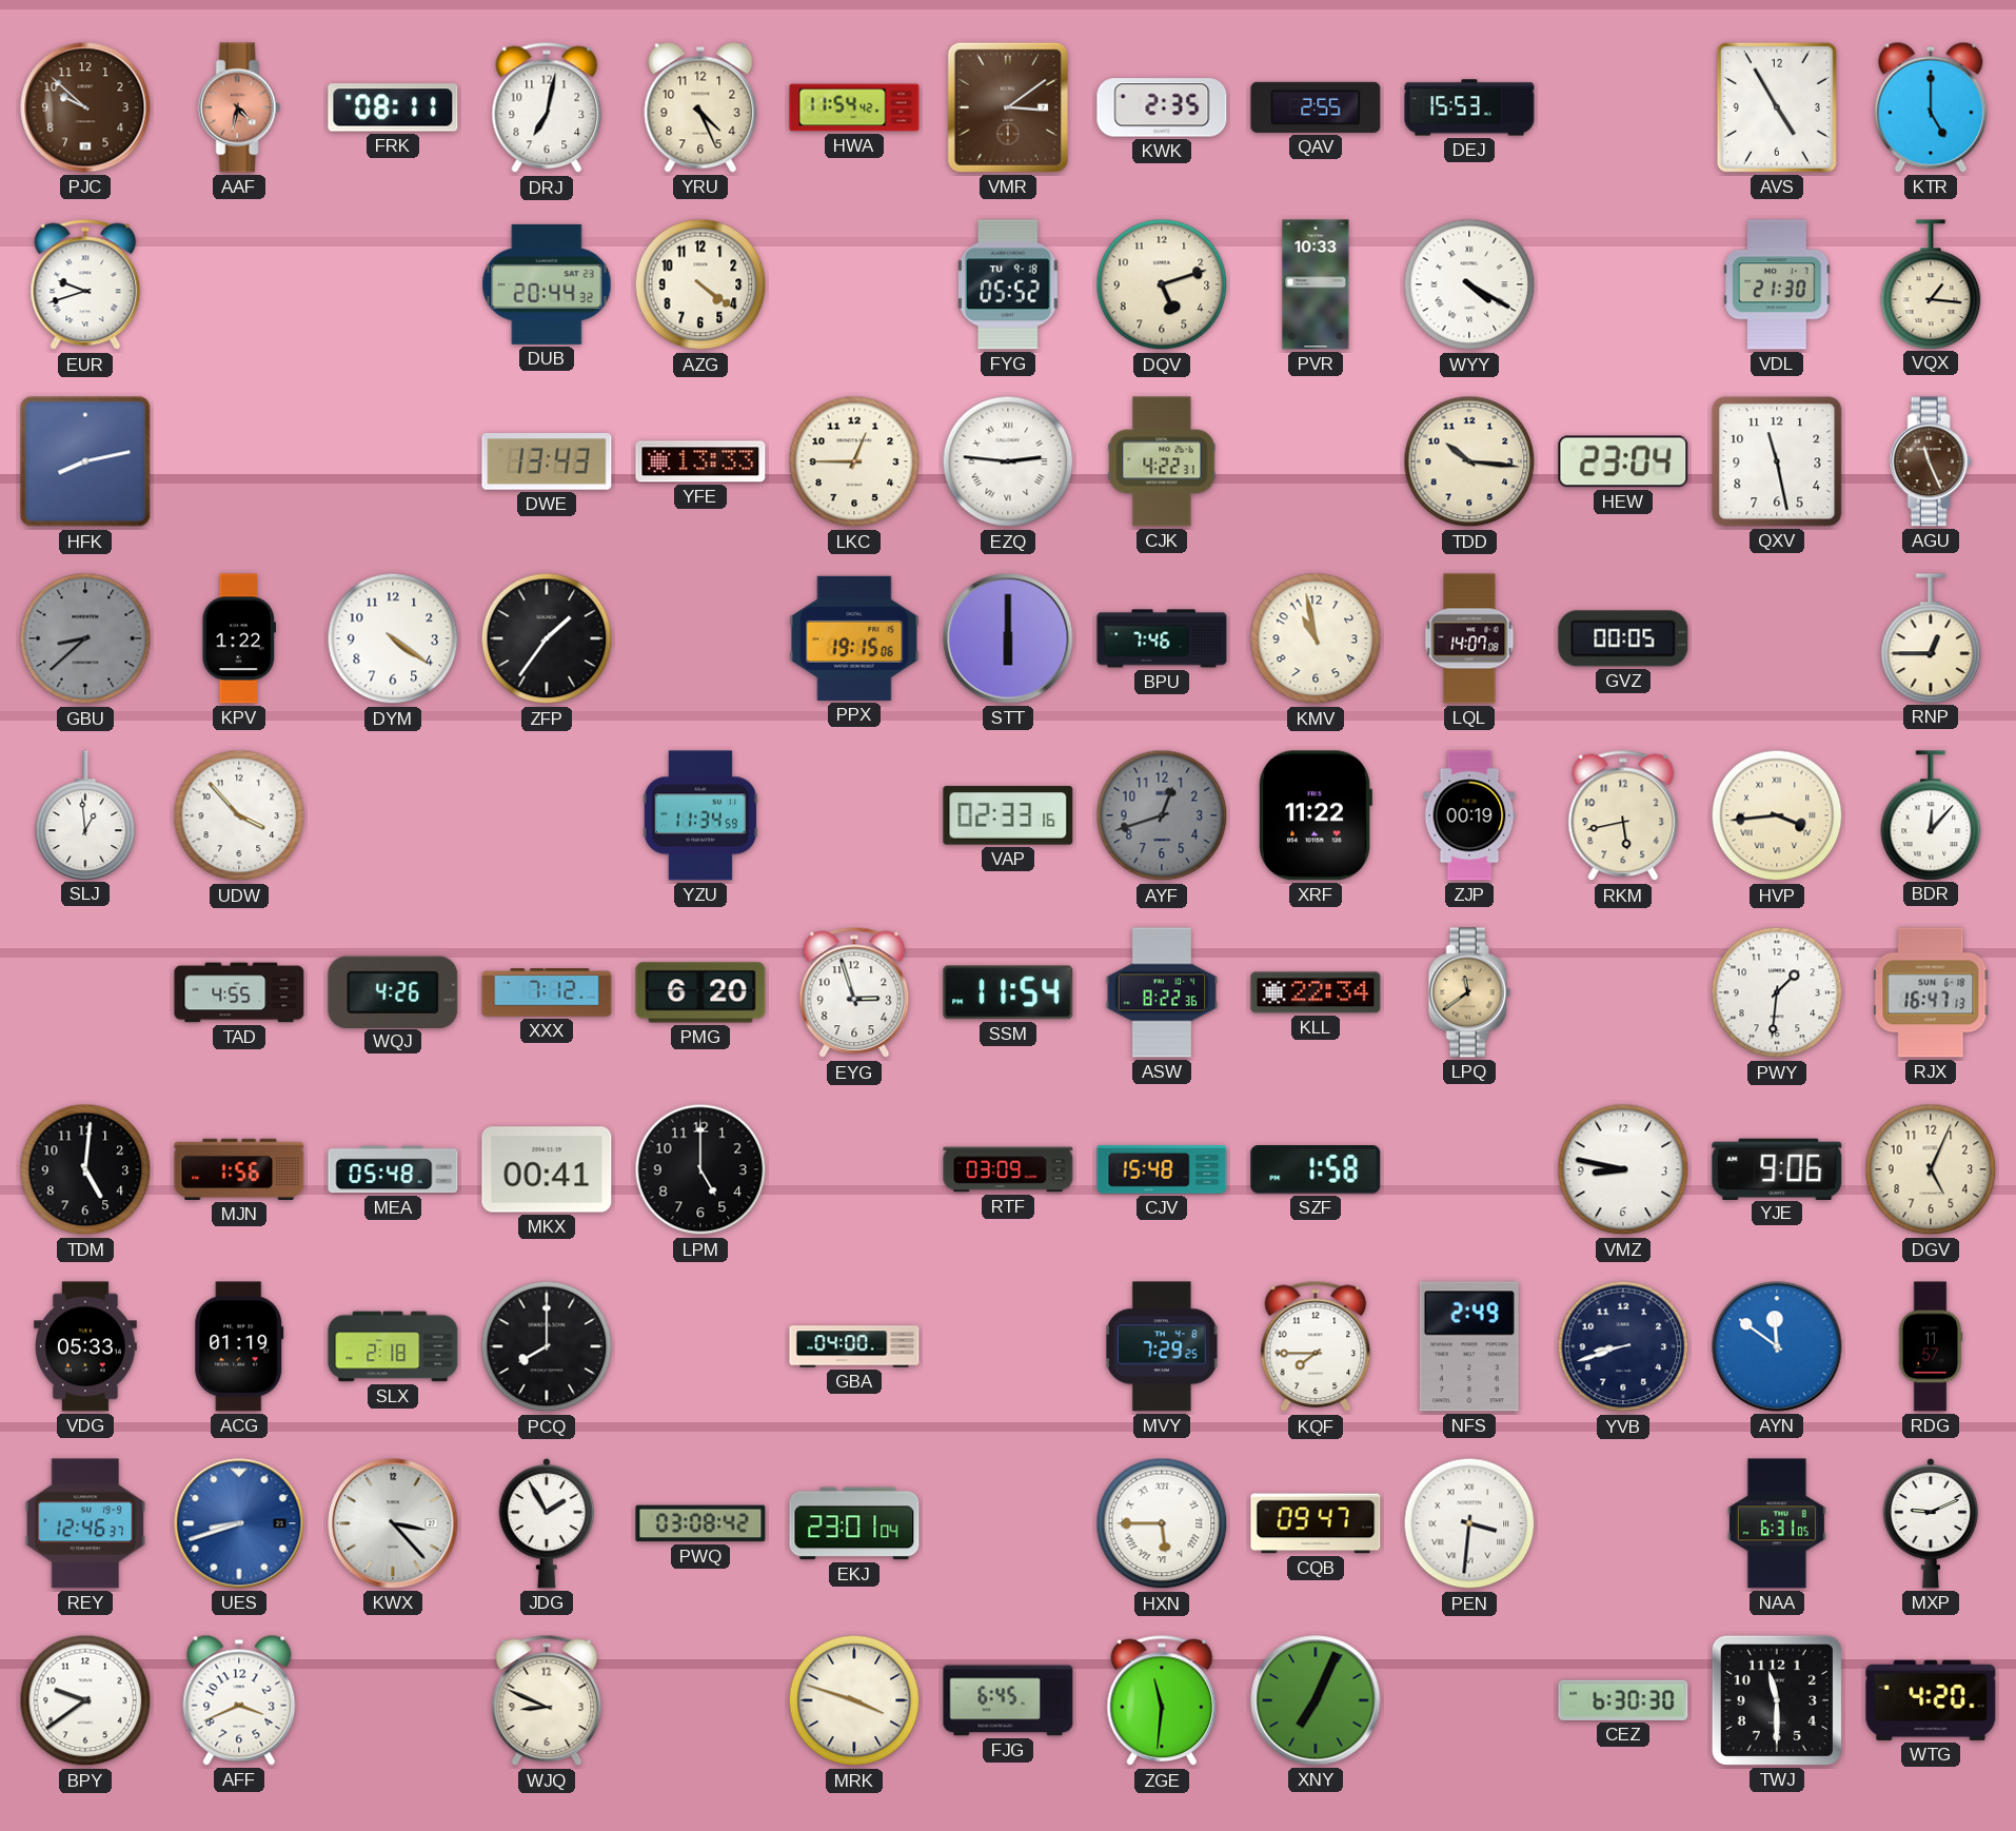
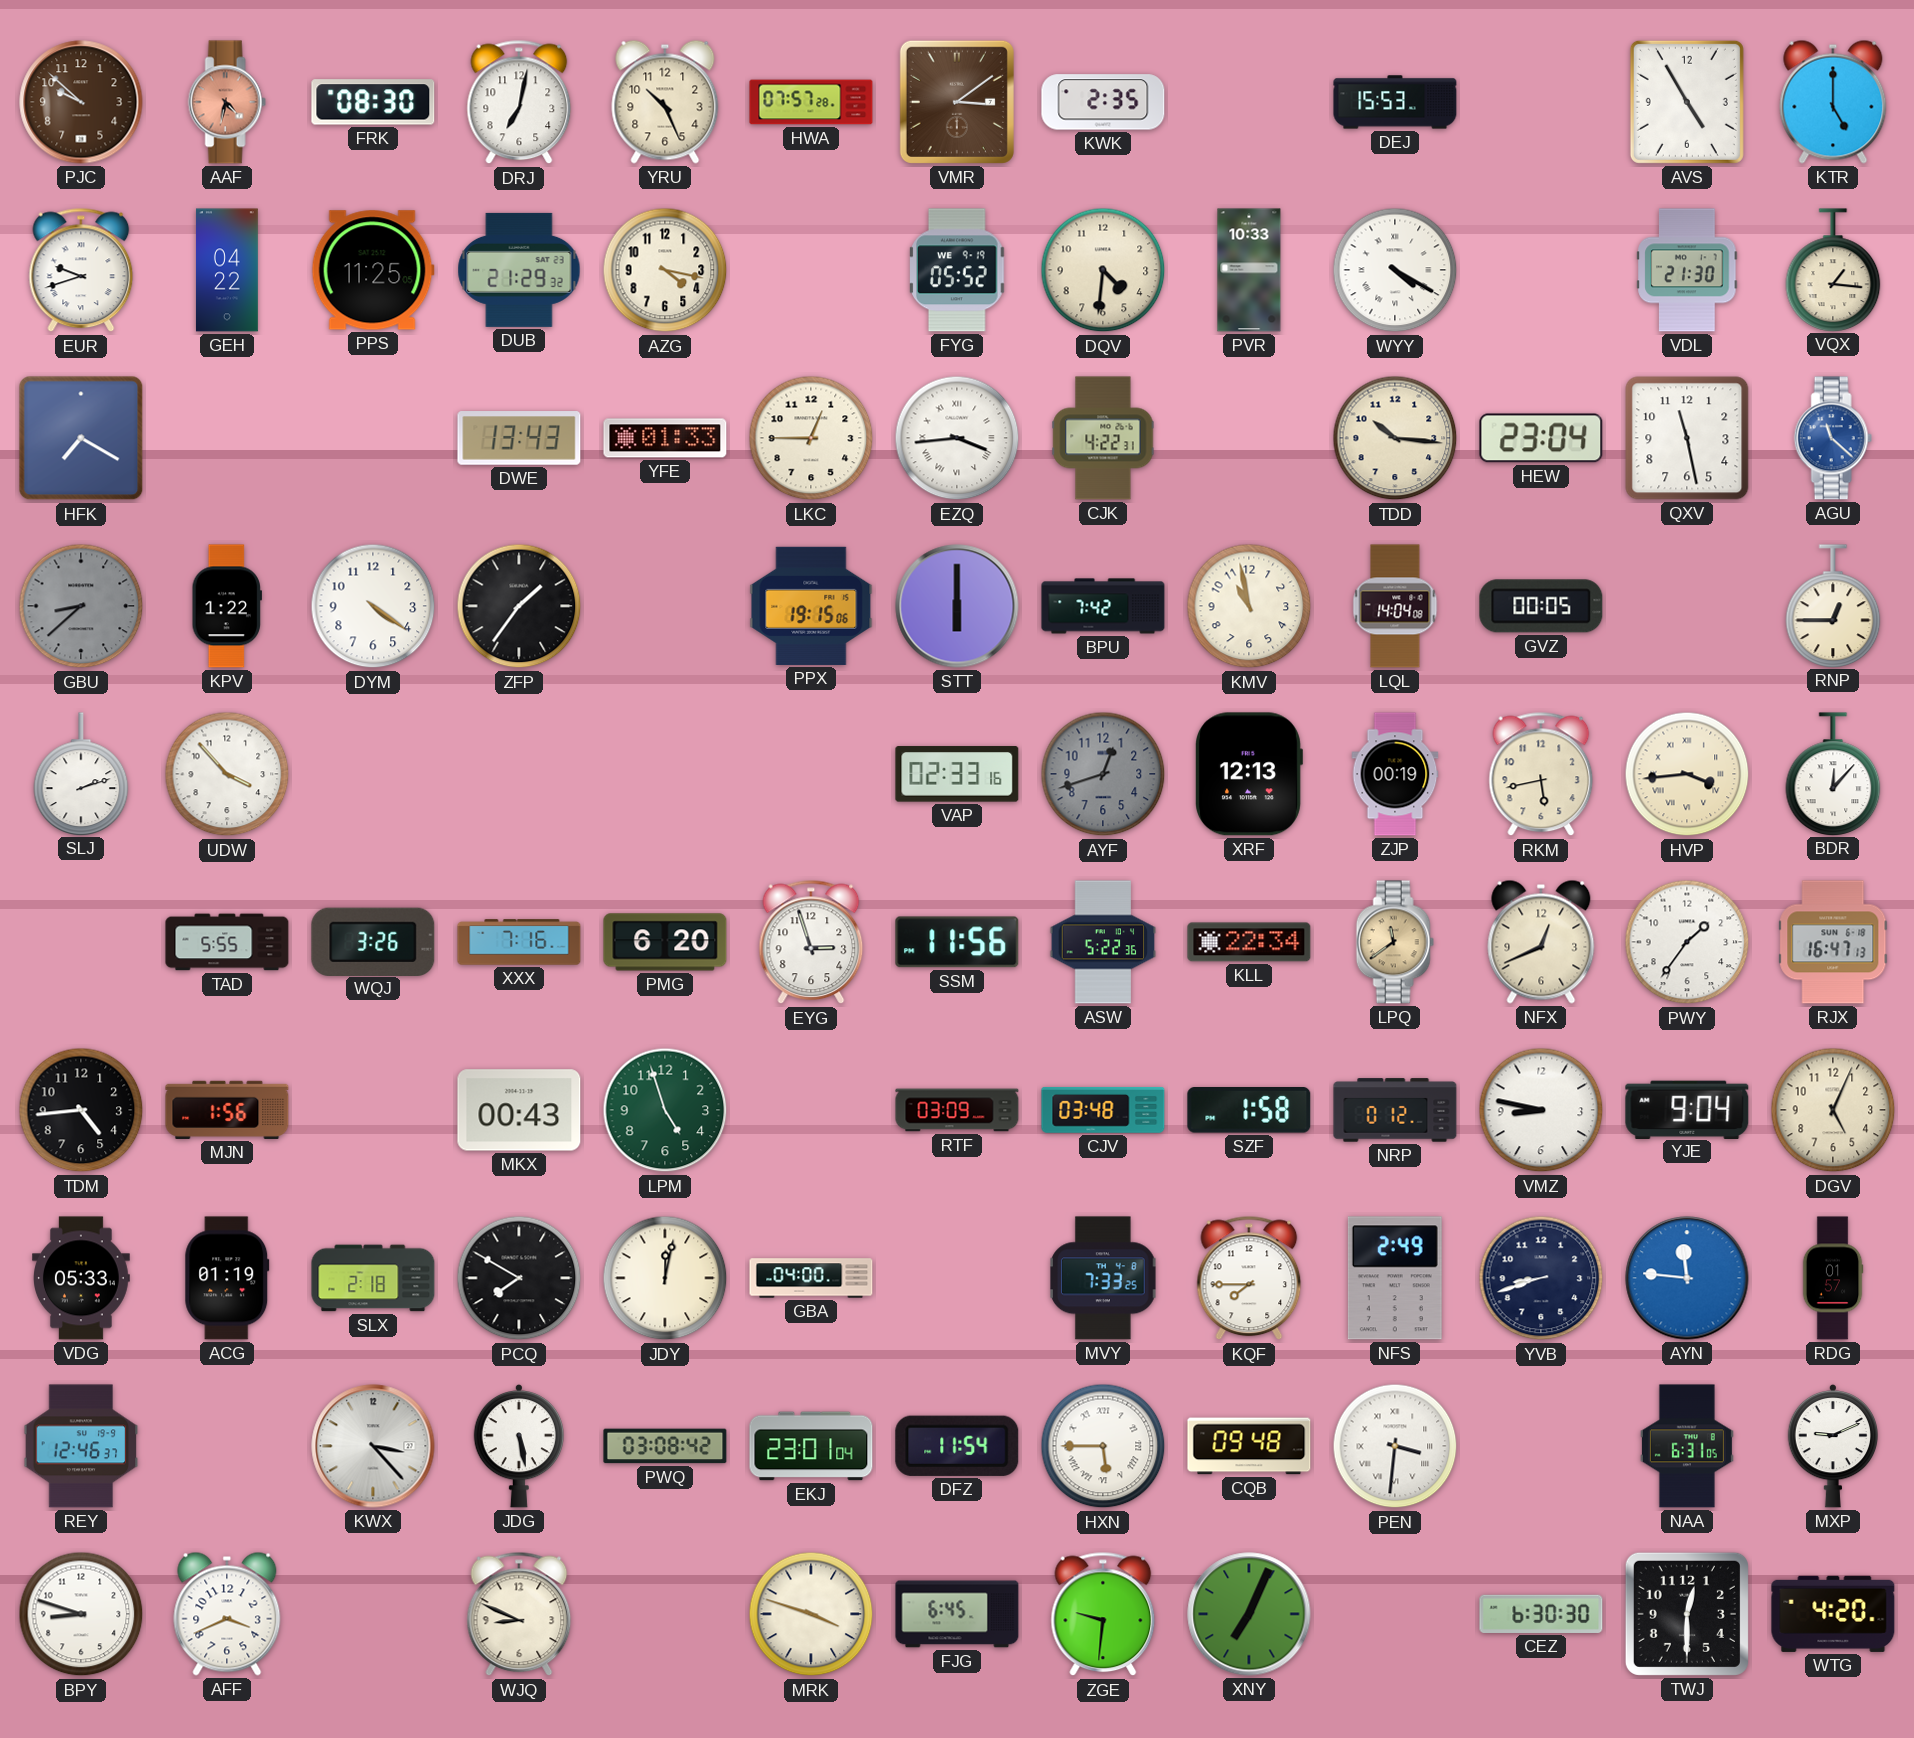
FRK: 08:11 -> 08:30 (373, 102)
YRU: 4:26 -> 10:26 (665, 102)
HWA: 11:54 -> 07:57 (811, 102)
QAV: 2:55 -> none (1316, 107)
GEH: none -> 04:22 (227, 270)
PPS: none -> 11:25 (373, 270)
DUB: 20:44 -> 21:29 (519, 270)
AZG: 4:21 -> 4:17 (665, 270)
FYG date: TU 9-18 -> WE 9-19 (957, 270)
DQV: 5:12 -> 4:31 (1103, 270)
HFK: 8:13 -> 7:20 (81, 438)
YFE: 13:33 -> 01:33 (665, 438)
EZQ: 2:46 -> 3:44 (957, 438)
AGU: 11:26 -> 11:22 (1833, 438)
AGU dial: brown -> blue (1833, 438)
BPU: 7:46 -> 7:42 (1103, 606)
LQL: 14:07 -> 14:04 (1395, 606)
SLJ: 12:59 -> 2:12 (81, 774)
YZU: 11:34 -> none (700, 815)
XRF: 11:22 -> 12:13 (1249, 774)
TAD: 4:55 -> 5:55 (227, 942)
WQJ: 4:26 -> 3:26 (373, 941)
XXX: 7:12 -> 7:16 (519, 942)
SSM: 11:54 -> 11:56 (957, 942)
ASW: 8:22 -> 5:22 (1103, 942)
NFX: none -> 12:41 (1541, 942)
PWY: 1:31 -> 1:36 (1687, 942)
TDM: 5:01 -> 4:44 (81, 1110)
MEA: 05:48 -> none (393, 1169)
MKX: 00:41 -> 00:43 (519, 1110)
LPM: 5:00 -> 4:57 (665, 1110)
LPM dial: black -> green (665, 1110)
CJV: 15:48 -> 03:48 (1103, 1110)
NRP: none -> 0:12 (1395, 1110)
YJE: 9:06 -> 9:04 (1687, 1109)
PCQ: 8:00 -> 7:50 (519, 1278)
JDY: none -> 12:02 (665, 1278)
MVY: 7:29 -> 7:33 (1103, 1278)
AYN: 11:51 -> 11:46 (1687, 1278)
RDG: 11:57 -> 01:57 (1833, 1278)
UES: 8:42 -> none (239, 1523)
JDG: 1:55 -> 5:28 (518, 1446)
DFZ: none -> 11:54 (957, 1446)
CQB: 09:47 -> 09:48 (1249, 1446)
BPY: 9:39 -> 8:48 (81, 1614)
ZGE: 11:31 -> 9:31 (1103, 1614)
TWJ: 11:30 -> 12:30 (1687, 1614)
